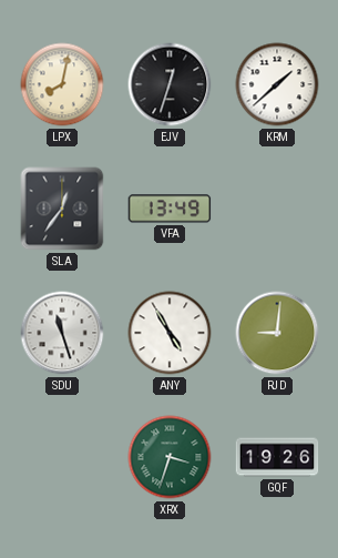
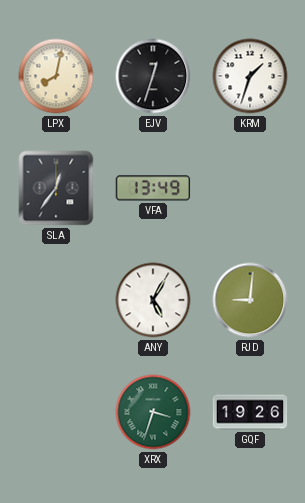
KRM: 1:38 -> 1:33 (250, 76)
SDU: 11:27 -> none (62, 333)
ANY: 4:55 -> 5:05 (153, 300)
